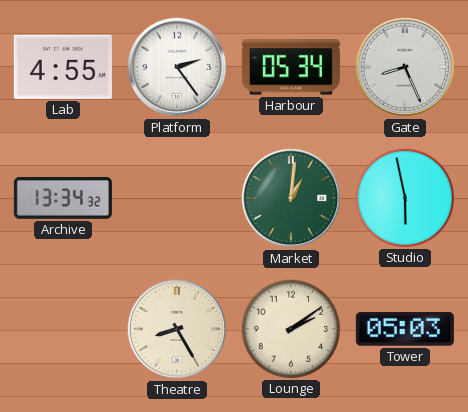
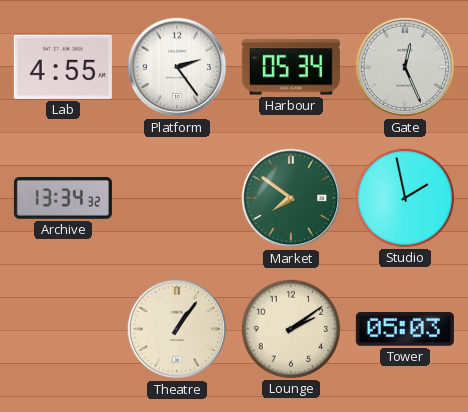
Gate: 8:26 -> 12:26 (405, 67)
Market: 1:01 -> 7:51 (291, 198)
Studio: 5:58 -> 1:58 (405, 198)
Theatre: 8:25 -> 1:06 (177, 329)
